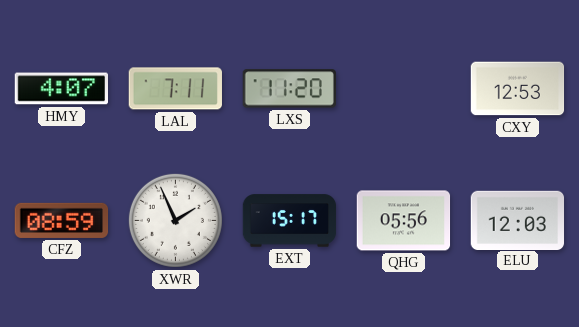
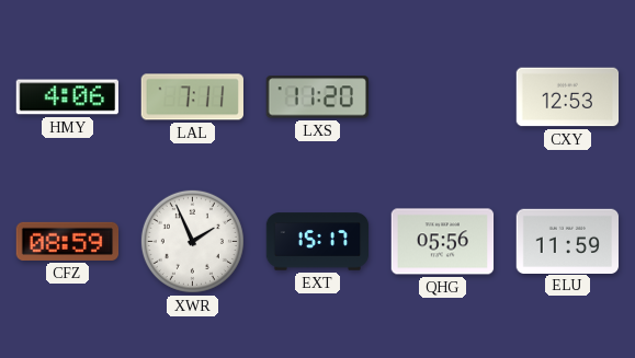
HMY: 4:07 -> 4:06 (68, 97)
ELU: 12:03 -> 11:59 (568, 241)
